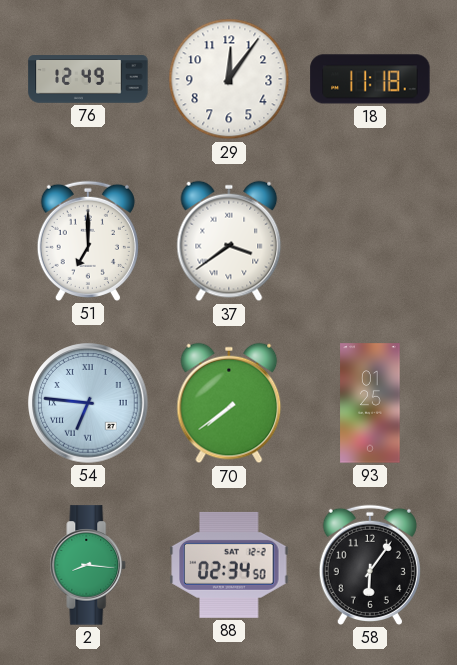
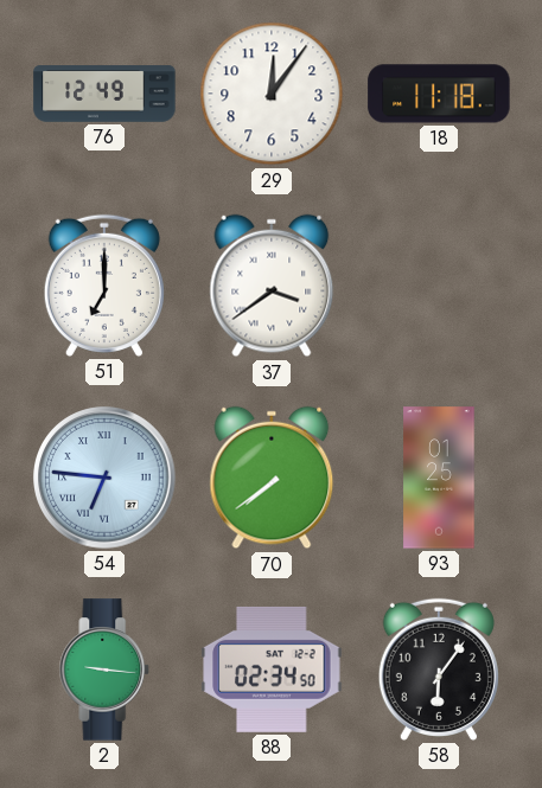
2: 8:16 -> 9:16 (104, 670)
